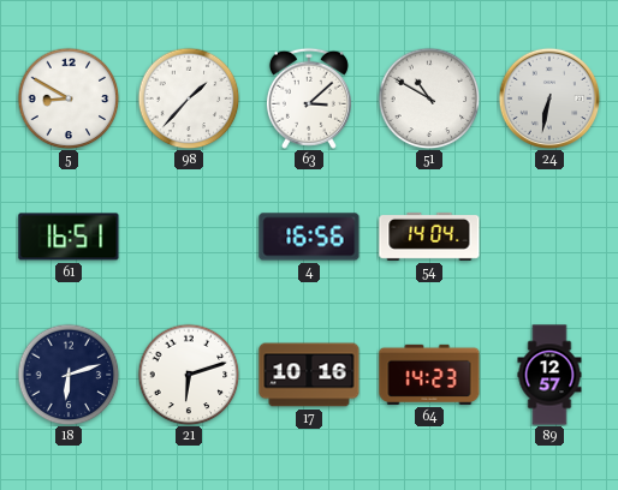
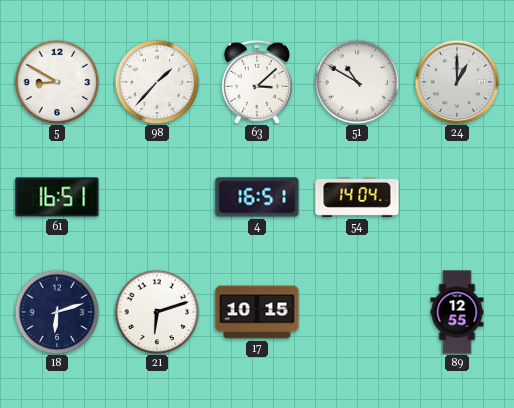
24: 6:32 -> 1:00 (457, 82)
4: 16:56 -> 16:51 (257, 197)
17: 10:16 -> 10:15 (257, 312)
64: 14:23 -> none (429, 375)
89: 12:57 -> 12:55 (457, 312)
